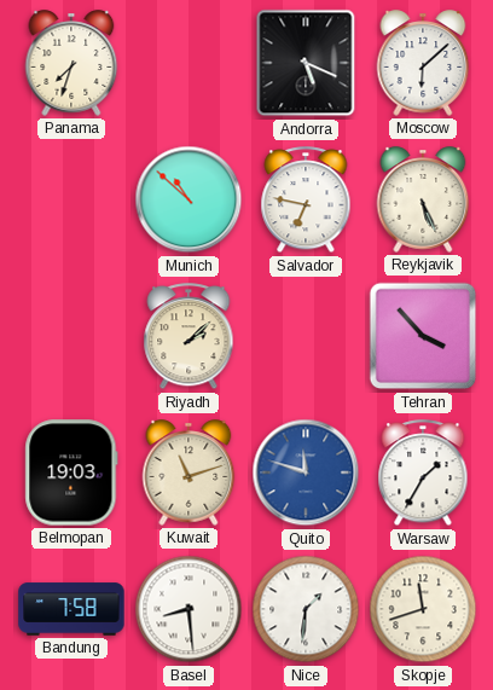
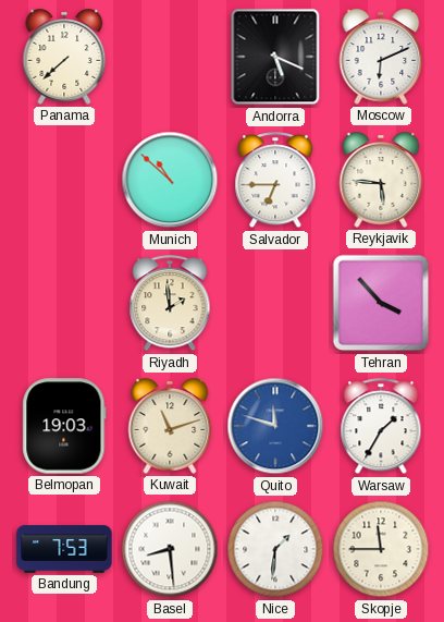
Panama: 7:33 -> 7:38 (64, 57)
Moscow: 6:08 -> 6:11 (381, 57)
Salvador: 6:47 -> 6:45 (275, 181)
Reykjavik: 5:26 -> 5:46 (381, 180)
Riyadh: 2:08 -> 1:59 (170, 304)
Bandung: 7:58 -> 7:53 (64, 549)
Skopje: 11:42 -> 11:45 (381, 549)
